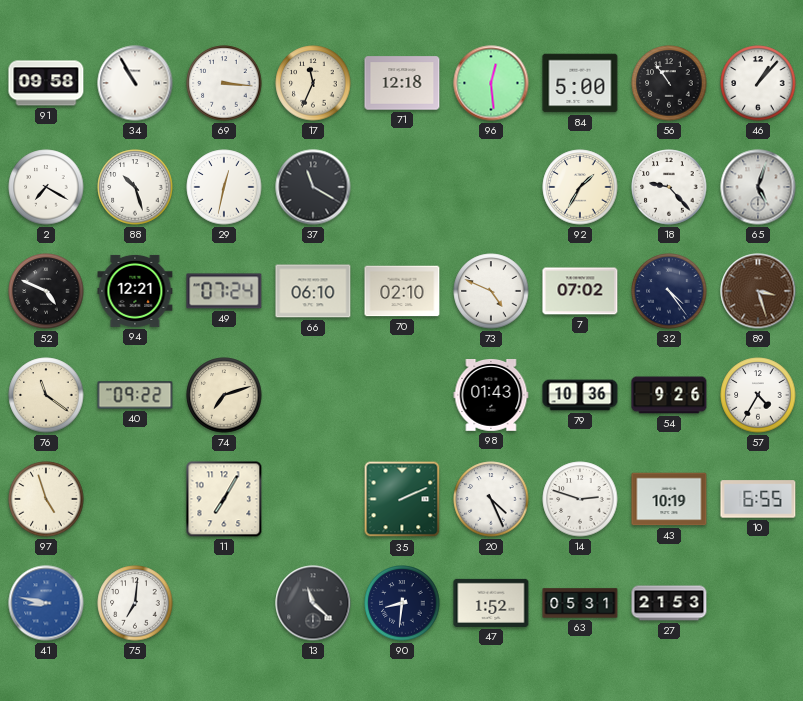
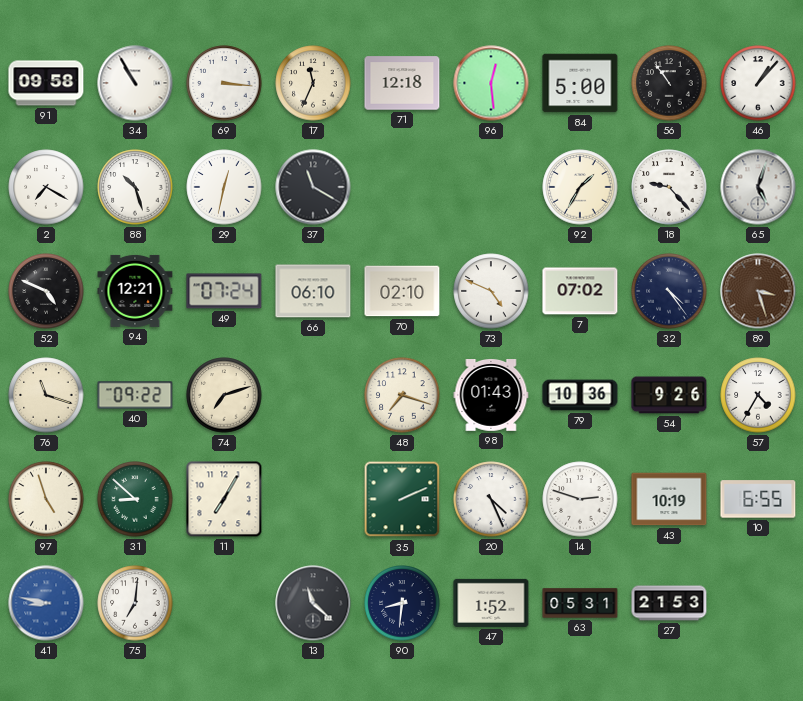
76: 11:21 -> 11:18 (46, 395)
48: none -> 7:18 (402, 395)
31: none -> 8:52 (135, 499)
